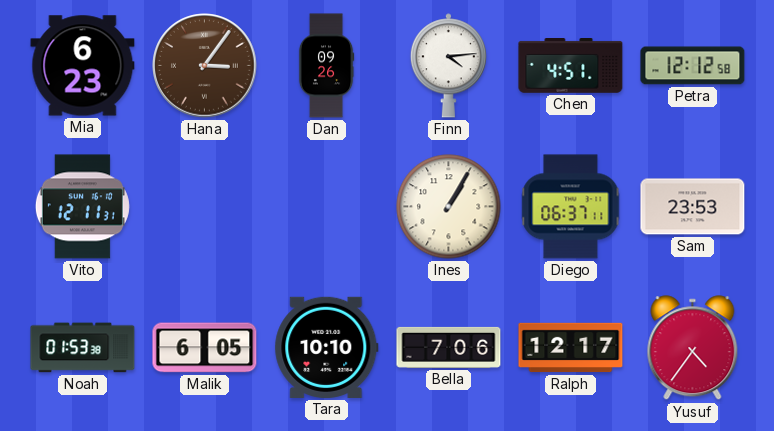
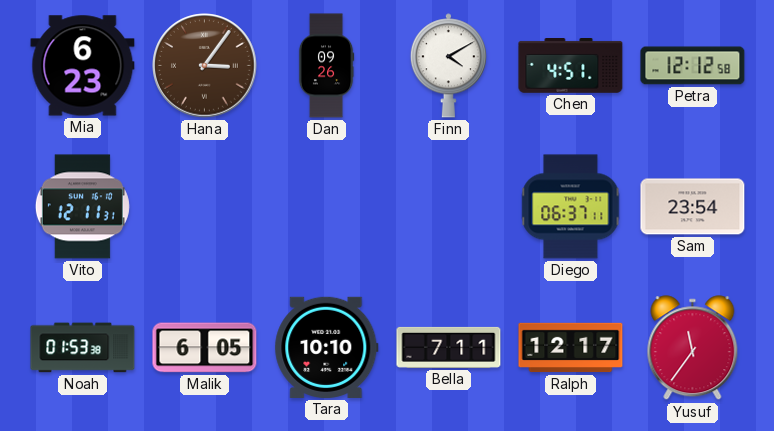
Finn: 4:14 -> 4:10 (448, 66)
Ines: 1:05 -> none (449, 207)
Sam: 23:53 -> 23:54 (693, 207)
Bella: 7:06 -> 7:11 (449, 347)
Yusuf: 4:36 -> 11:36 (693, 348)
